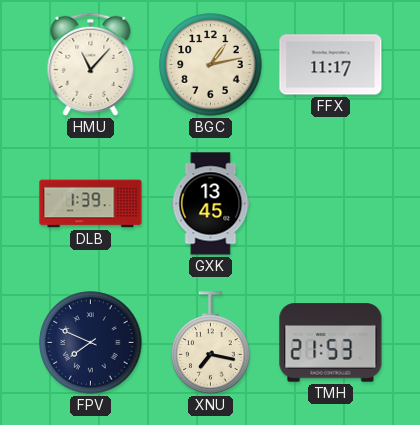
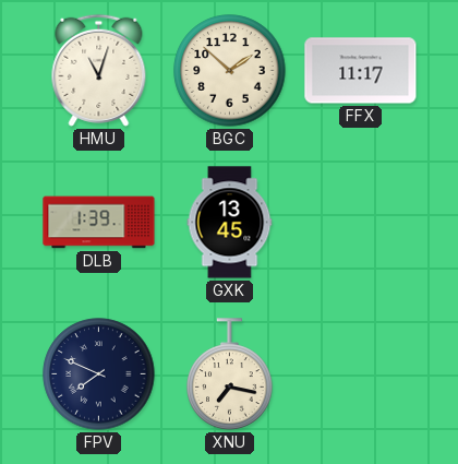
HMU: 11:07 -> 11:03 (99, 70)
BGC: 1:13 -> 1:52 (230, 71)
TMH: 21:53 -> none (331, 343)
